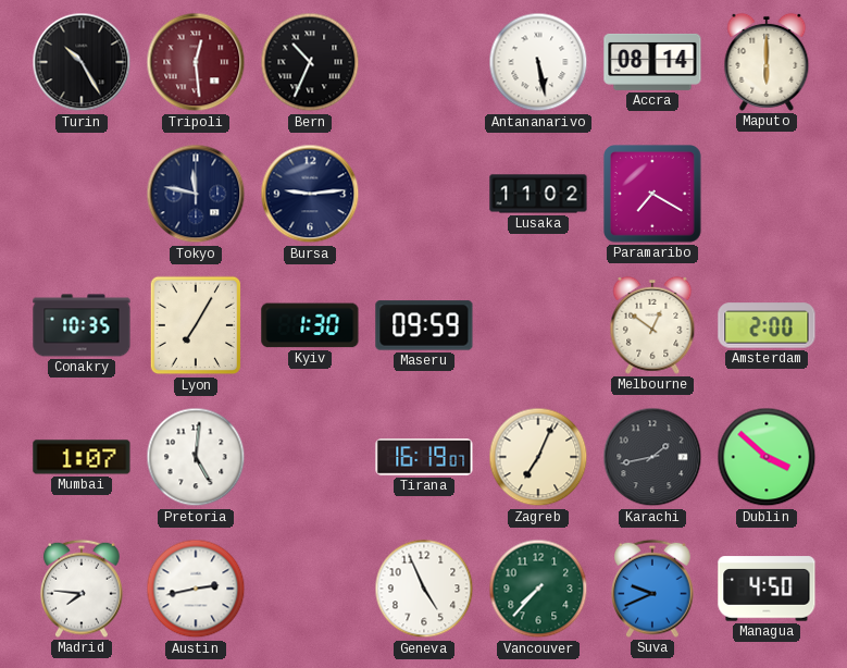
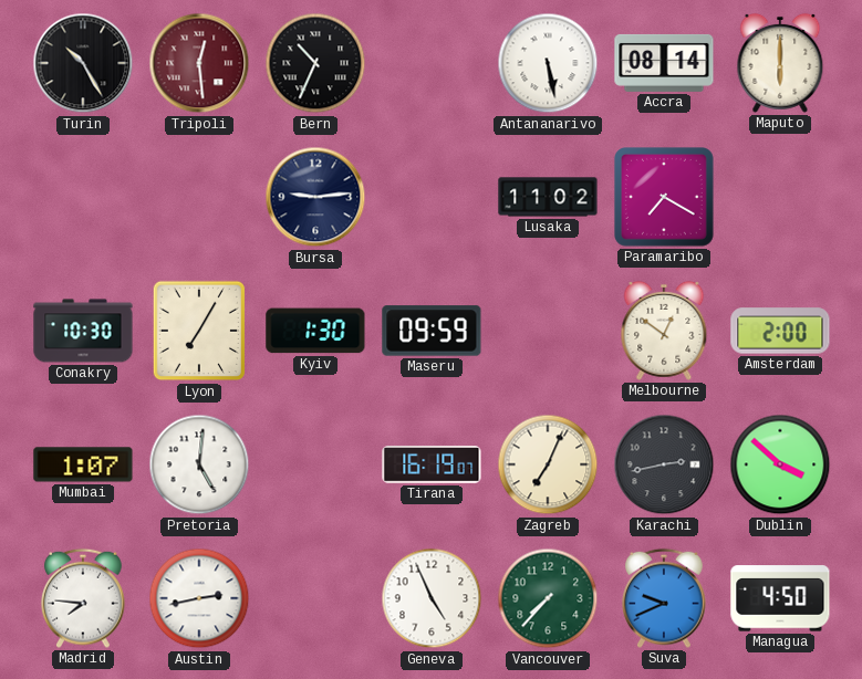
Tokyo: 11:47 -> none (196, 194)
Conakry: 10:35 -> 10:30 (83, 331)
Karachi: 1:43 -> 2:43 (664, 464)
